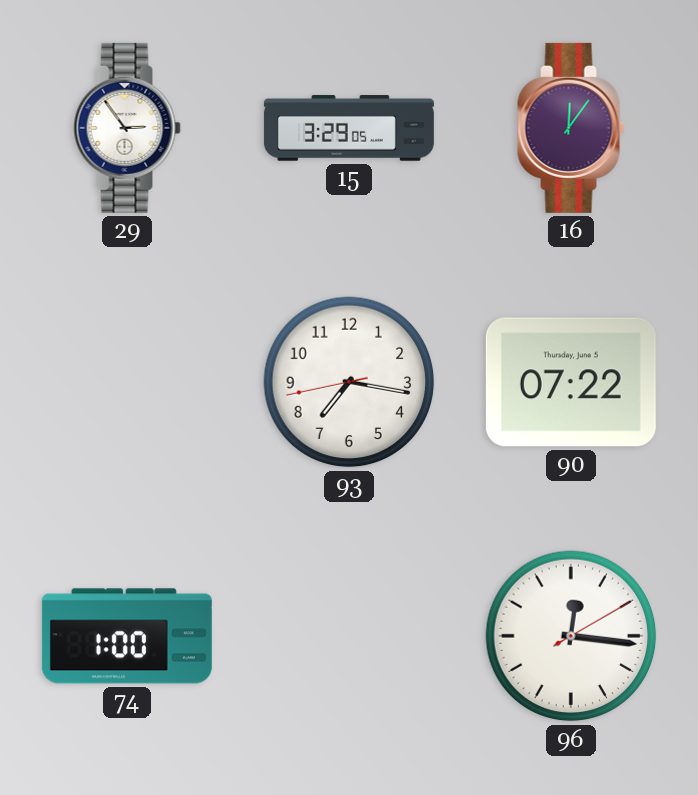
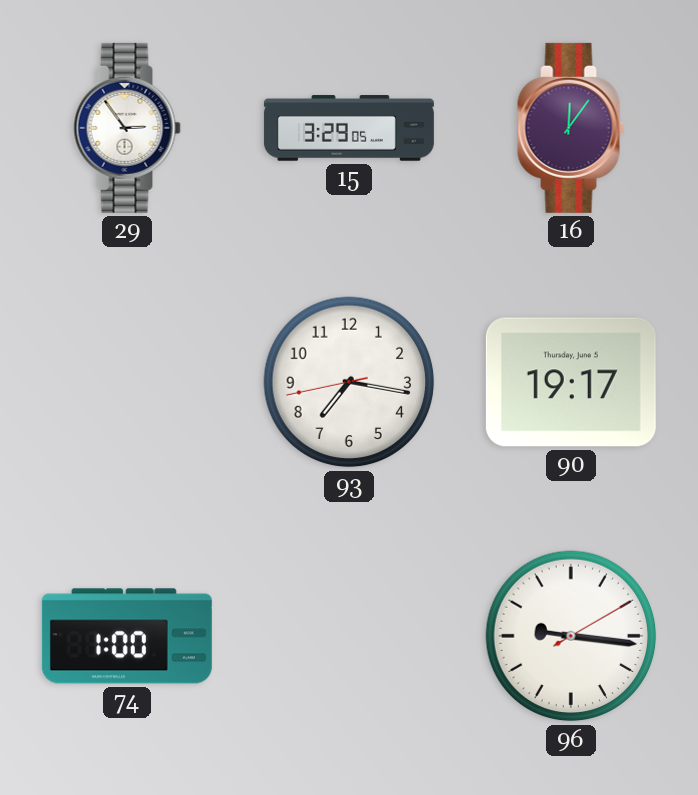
90: 07:22 -> 19:17 (571, 382)
96: 12:16 -> 9:16 (571, 636)
